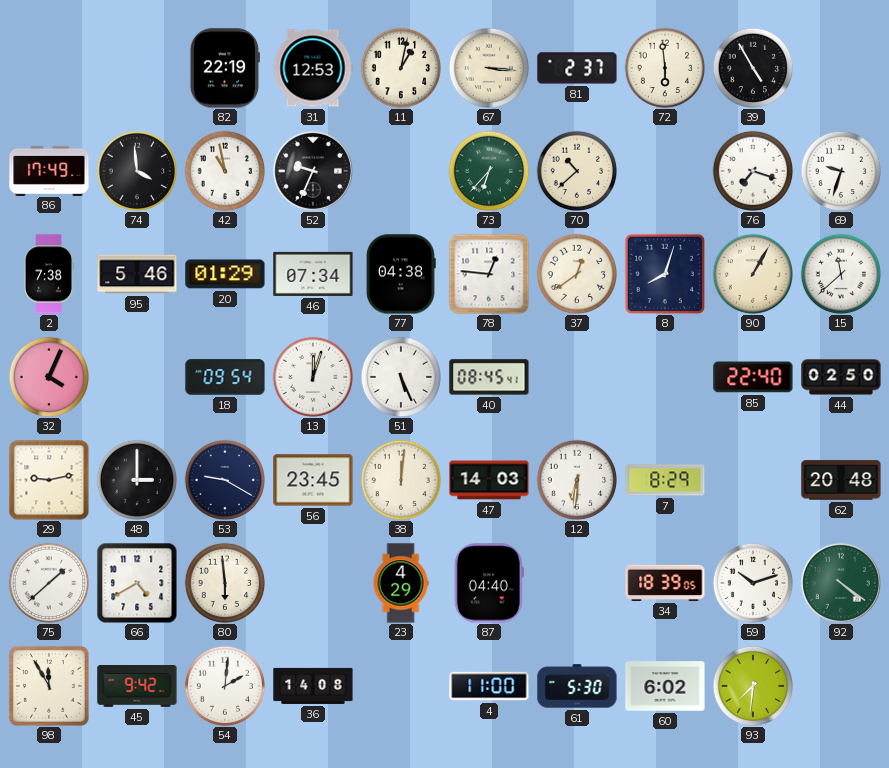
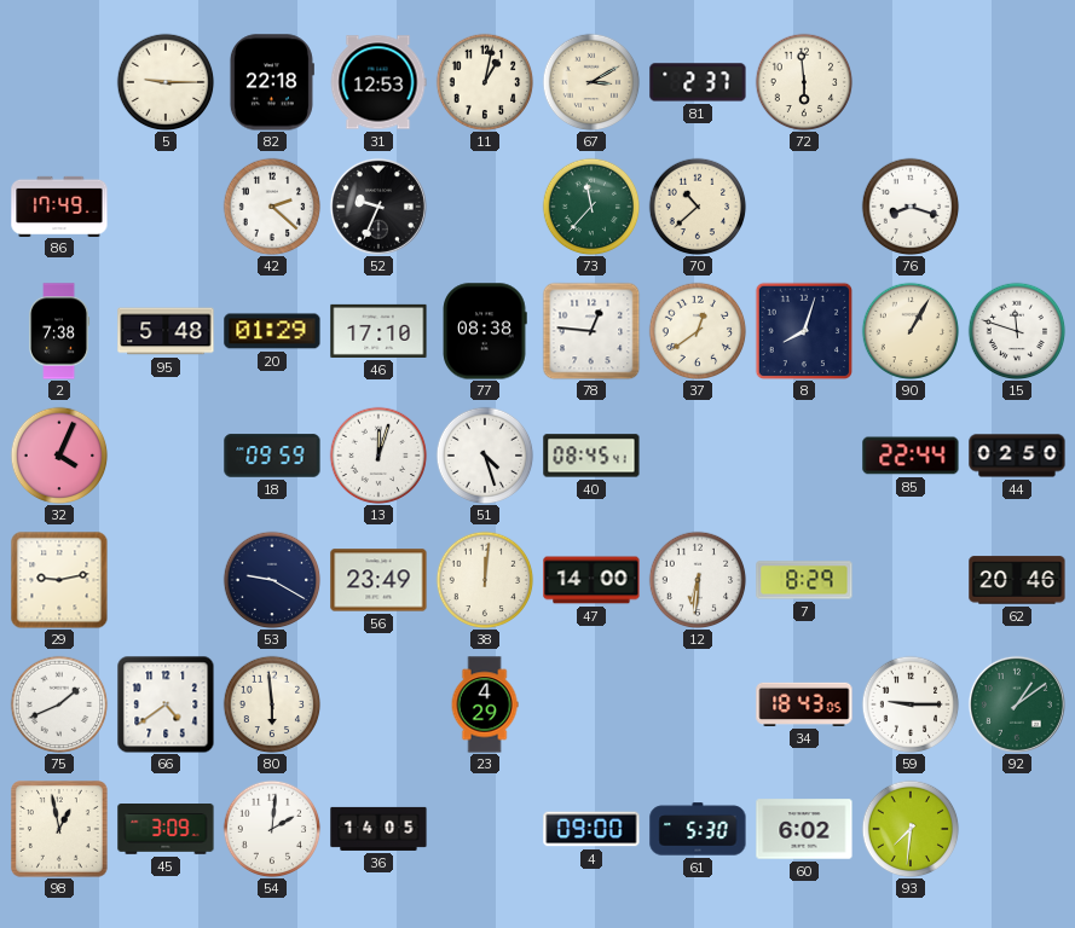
5: none -> 9:15 (166, 82)
82: 22:19 -> 22:18 (271, 82)
67: 3:16 -> 3:10 (591, 82)
39: 4:55 -> none (753, 68)
74: 3:59 -> none (137, 171)
42: 10:58 -> 2:22 (272, 207)
73: 6:37 -> 11:37 (591, 207)
76: 7:18 -> 8:18 (911, 207)
69: 9:33 -> none (841, 171)
95: 5:46 -> 5:48 (166, 331)
46: 07:34 -> 17:10 (378, 331)
77: 04:38 -> 08:38 (485, 331)
15: 11:38 -> 11:48 (1017, 331)
18: 09:54 -> 09:59 (272, 456)
51: 5:26 -> 4:27 (485, 456)
85: 22:40 -> 22:44 (911, 456)
48: 3:00 -> none (137, 480)
56: 23:45 -> 23:49 (378, 580)
47: 14:03 -> 14:00 (591, 580)
62: 20:48 -> 20:46 (1017, 580)
75: 1:38 -> 1:41 (59, 704)
66: 4:40 -> 4:39 (166, 704)
87: 04:40 -> none (489, 583)
34: 18:39 -> 18:43 (804, 704)
59: 10:12 -> 9:15 (911, 704)
92: 4:21 -> 1:09 (1017, 704)
98: 11:55 -> 12:58 (60, 830)
45: 9:42 -> 3:09 (166, 830)
36: 14:08 -> 14:05 (378, 829)
4: 11:00 -> 09:00 (591, 829)
